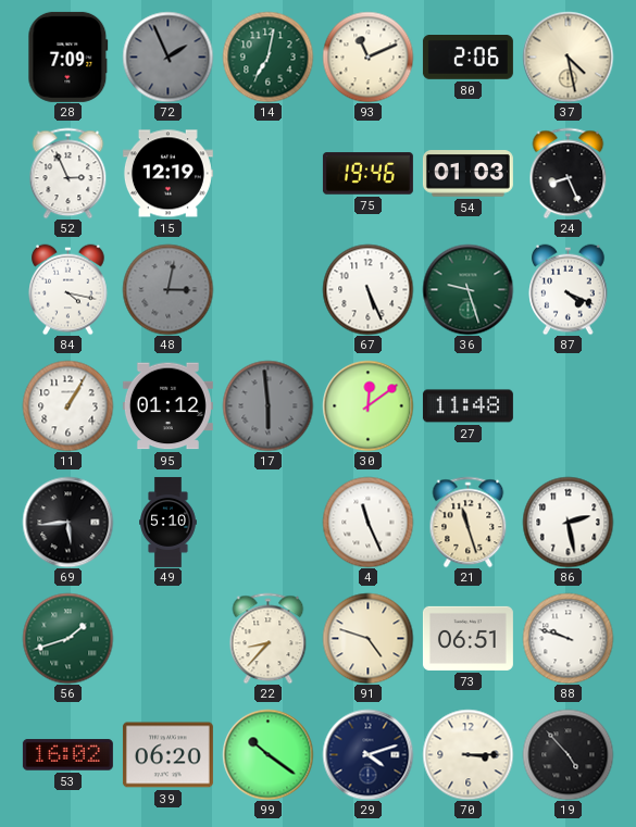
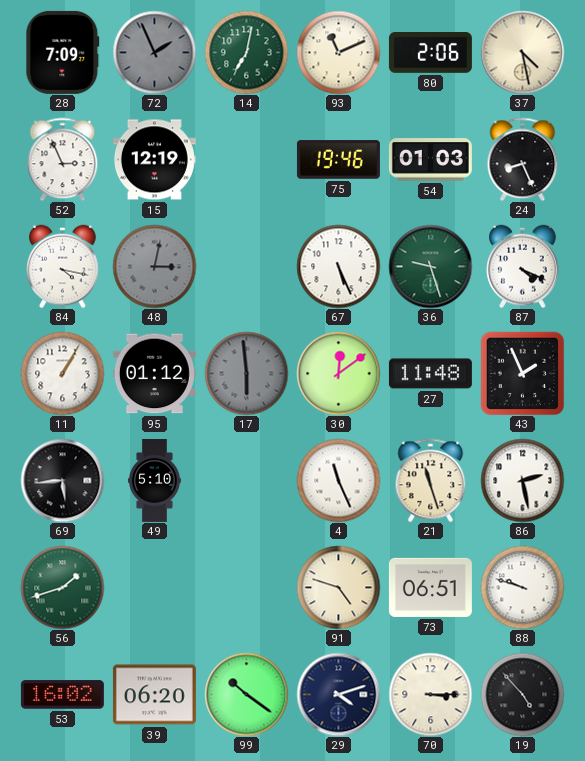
43: none -> 1:56 (522, 373)
22: 8:37 -> none (269, 638)
